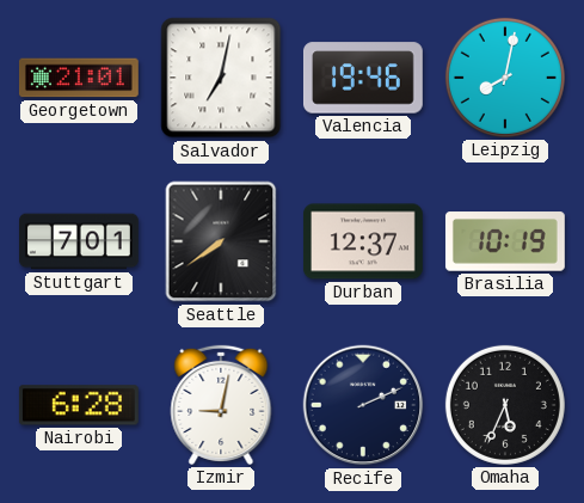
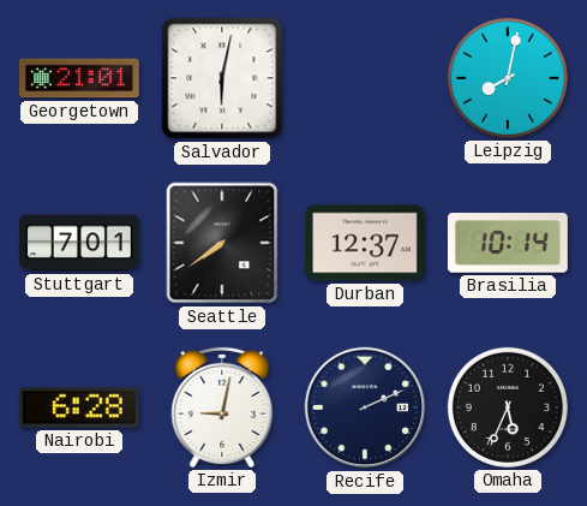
Salvador: 7:02 -> 6:02 (222, 78)
Valencia: 19:46 -> none (363, 78)
Brasilia: 10:19 -> 10:14 (508, 243)
